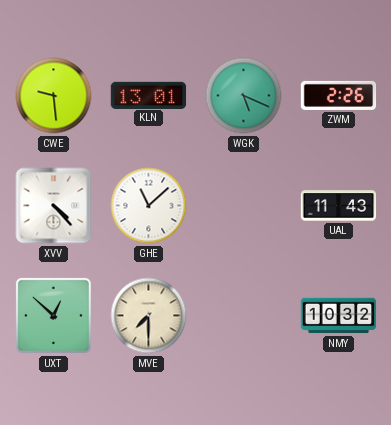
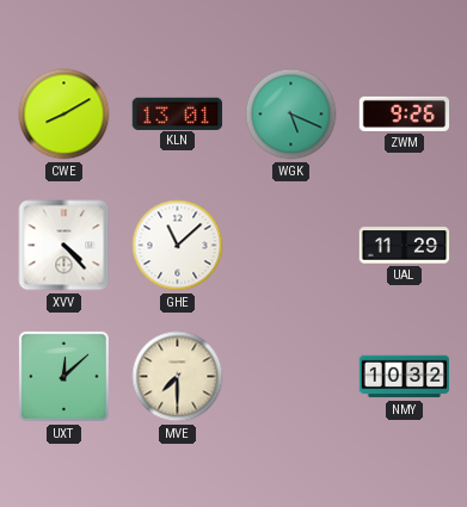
CWE: 9:29 -> 8:10 (64, 115)
ZWM: 2:26 -> 9:26 (405, 113)
UAL: 11:43 -> 11:29 (405, 246)
UXT: 12:52 -> 12:08 (63, 376)
